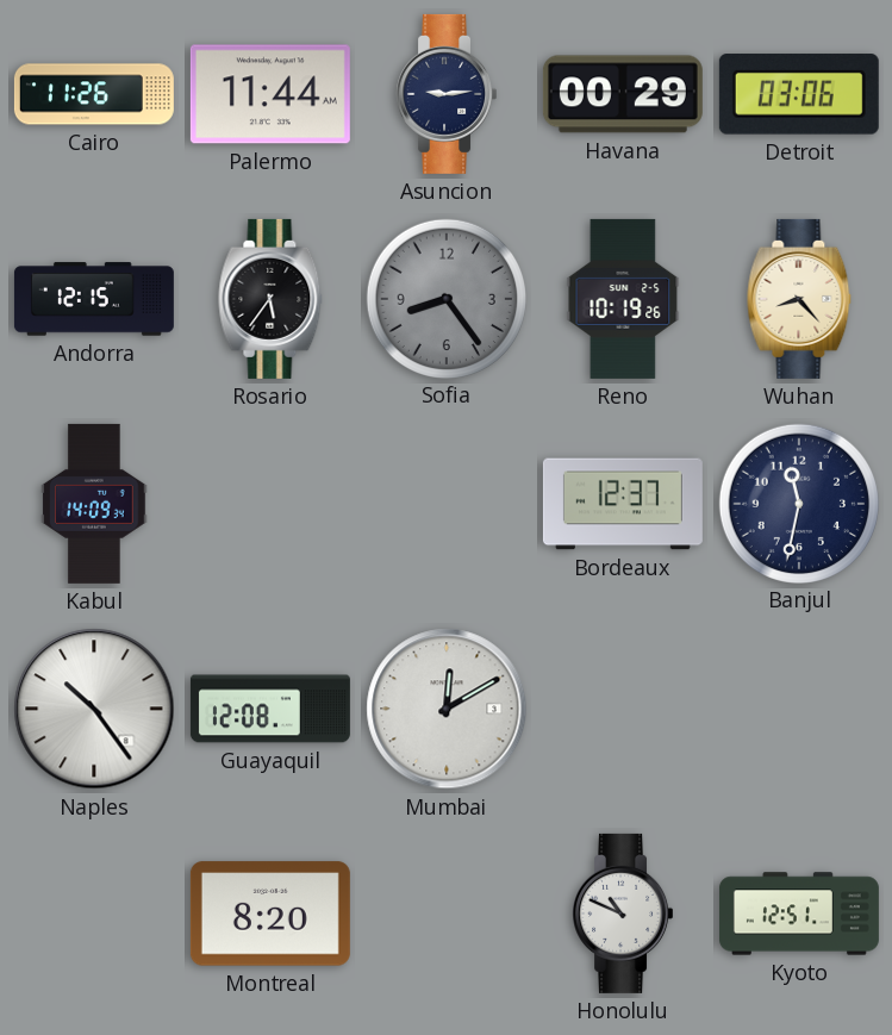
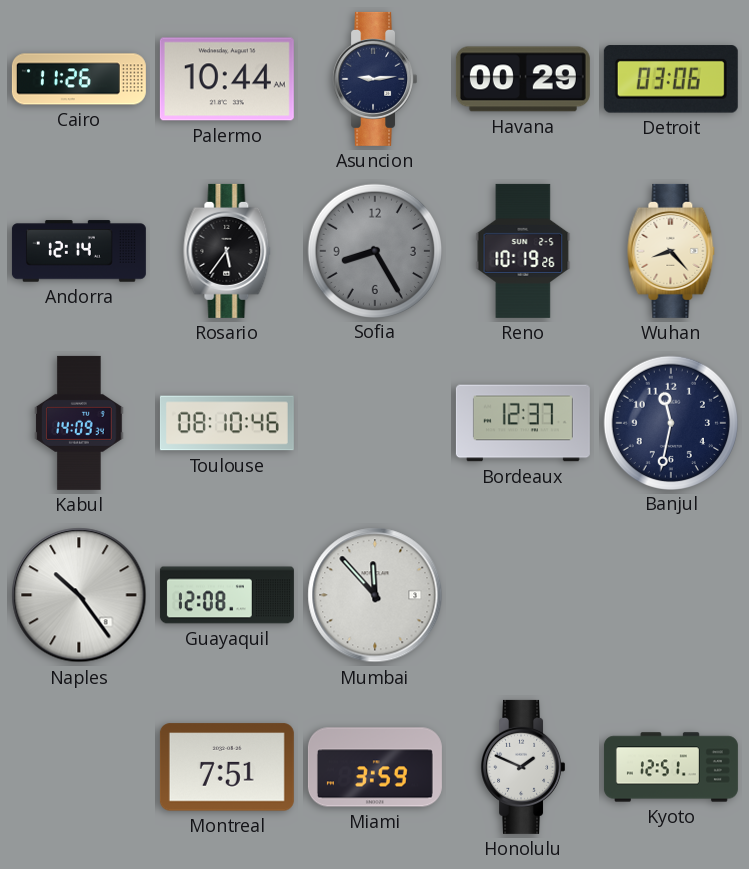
Palermo: 11:44 -> 10:44 (227, 79)
Andorra: 12:15 -> 12:14 (79, 251)
Sofia: 8:24 -> 8:25 (374, 250)
Toulouse: none -> 08:10 (227, 423)
Mumbai: 12:10 -> 11:53 (375, 595)
Montreal: 8:20 -> 7:51 (227, 767)
Miami: none -> 3:59 (375, 767)
Honolulu: 10:49 -> 1:49 (522, 767)
